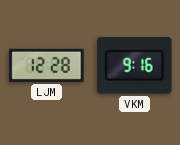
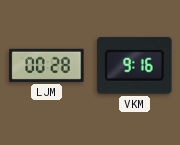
LJM: 12:28 -> 00:28 (47, 65)
